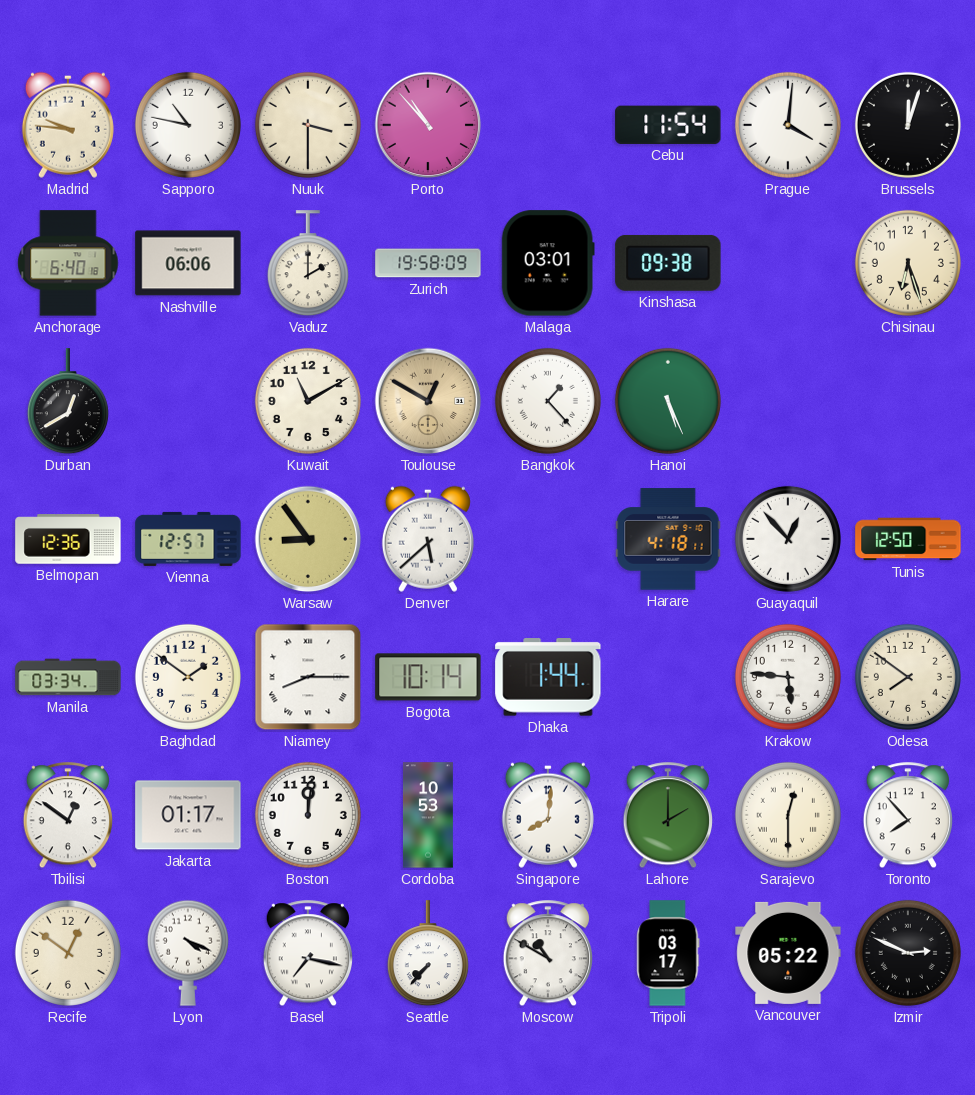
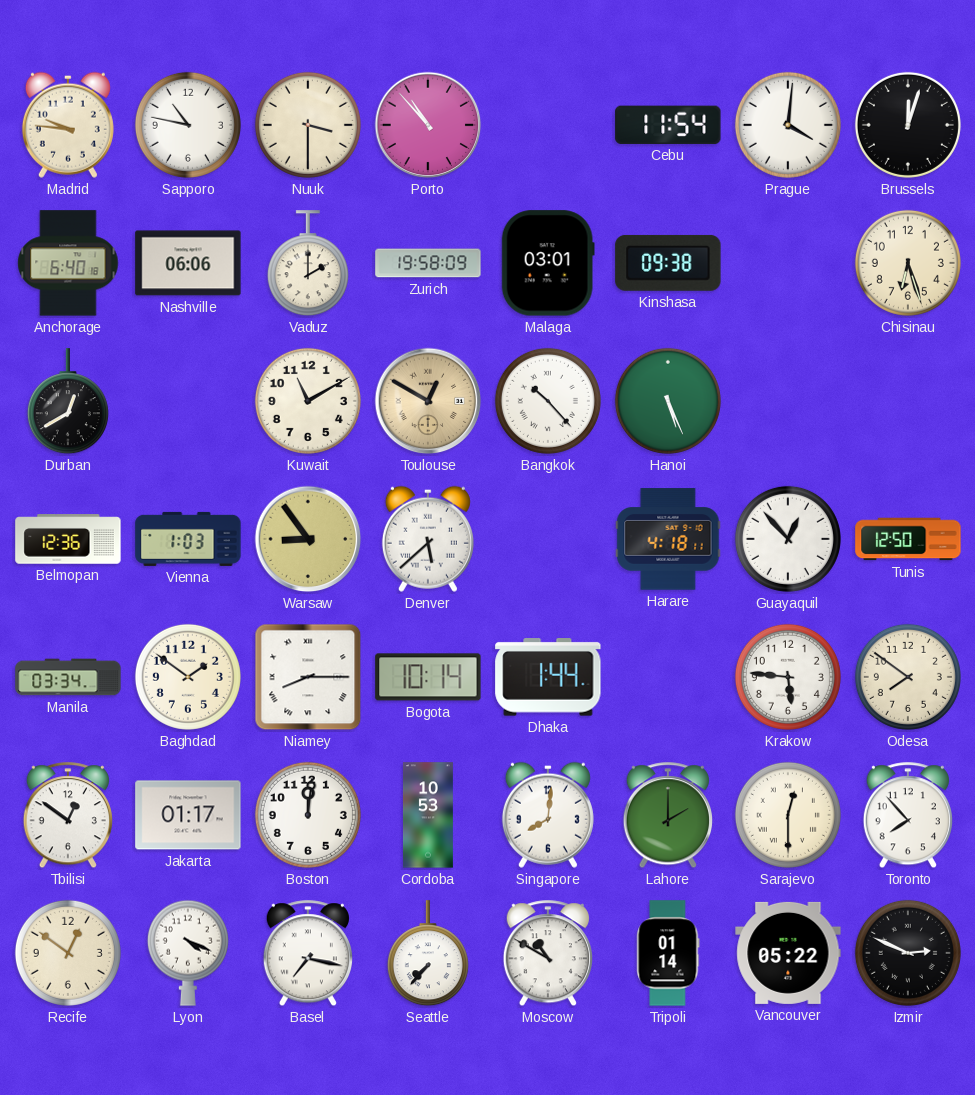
Bangkok: 1:23 -> 10:23 (548, 401)
Vienna: 12:57 -> 1:03 (188, 539)
Tripoli: 03:17 -> 01:14 (668, 953)
